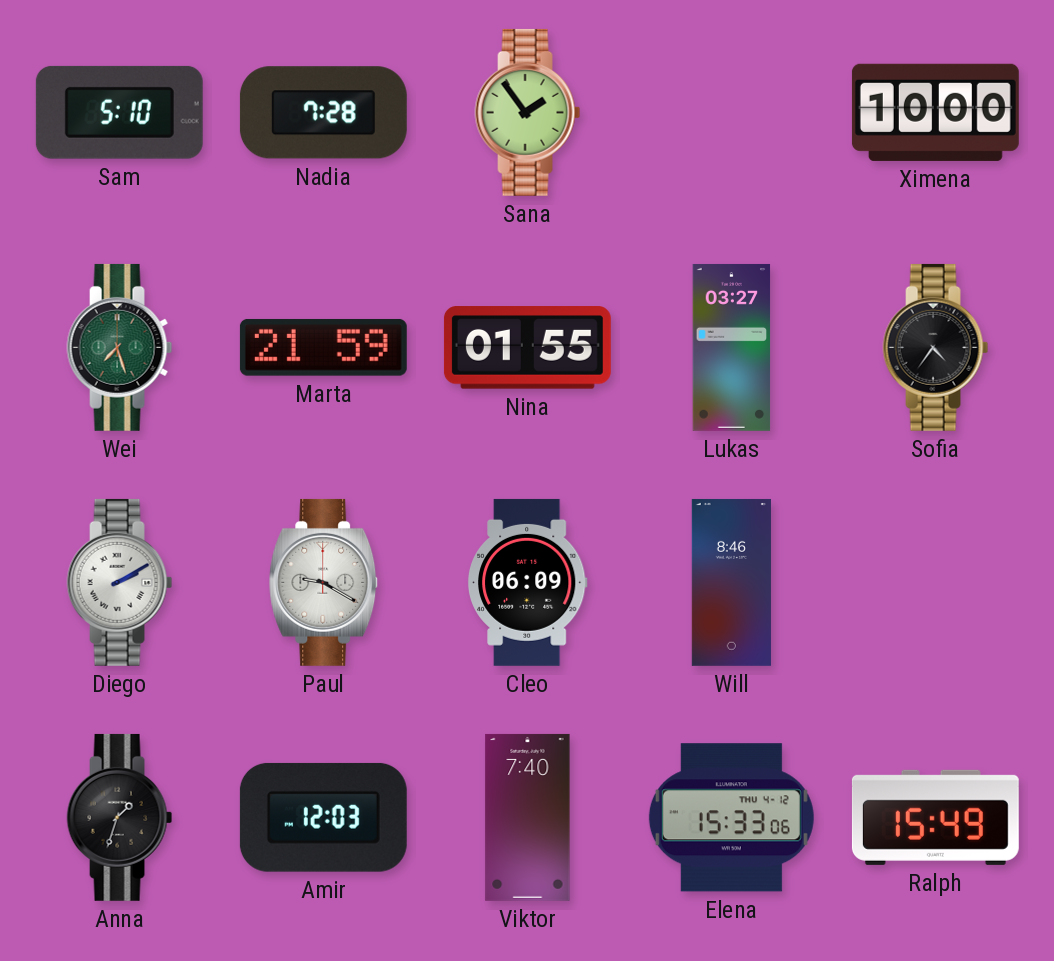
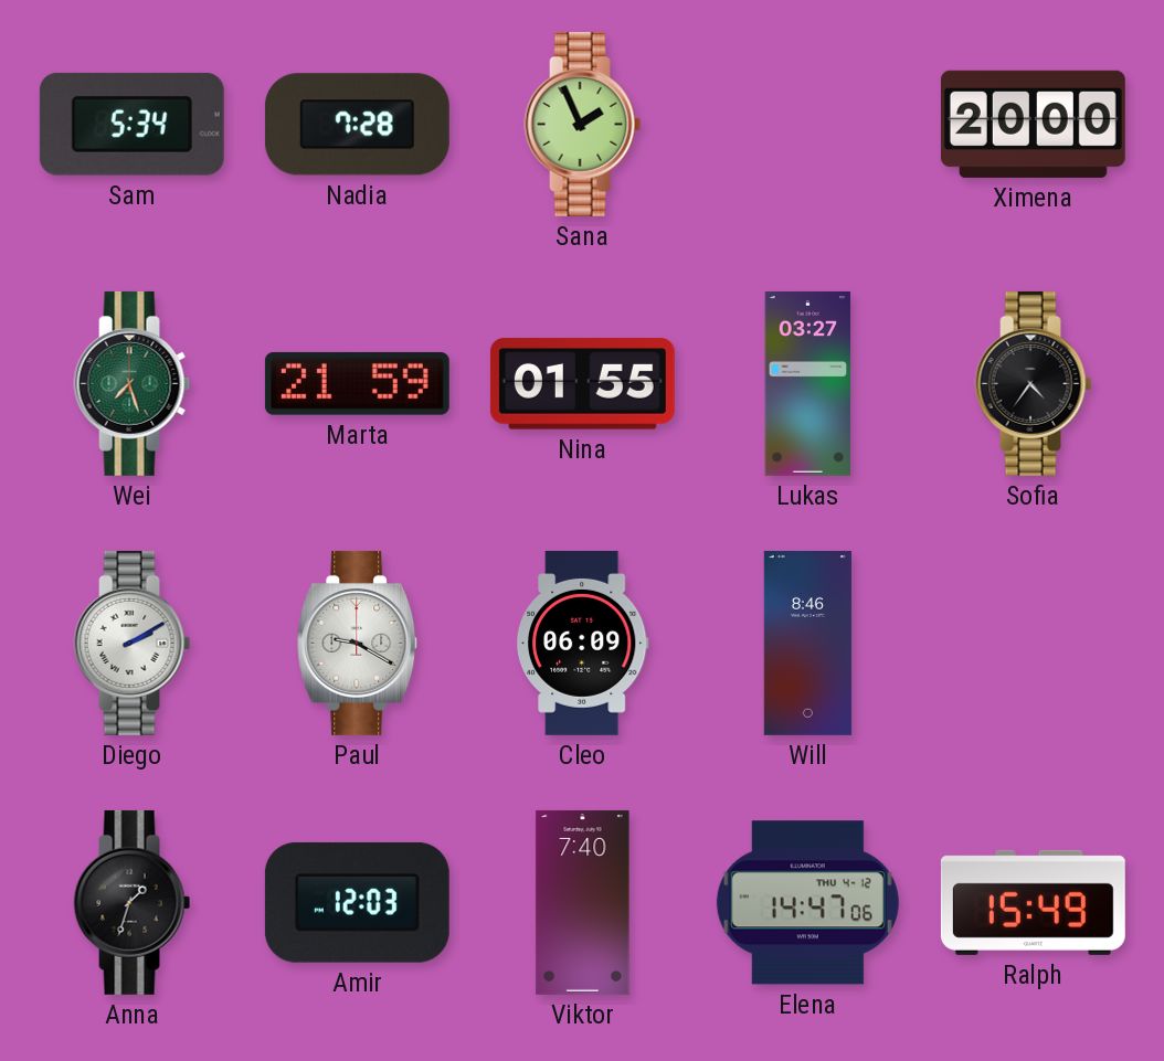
Sam: 5:10 -> 5:34 (131, 124)
Sana: 1:54 -> 1:56 (583, 124)
Ximena: 10:00 -> 20:00 (1033, 124)
Elena: 15:33 -> 14:47 (807, 903)
